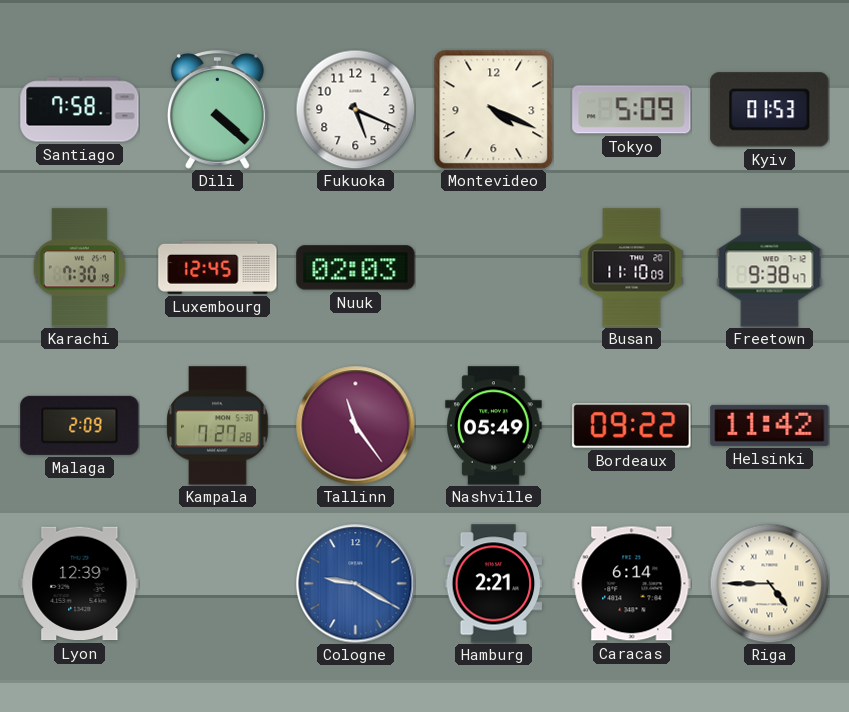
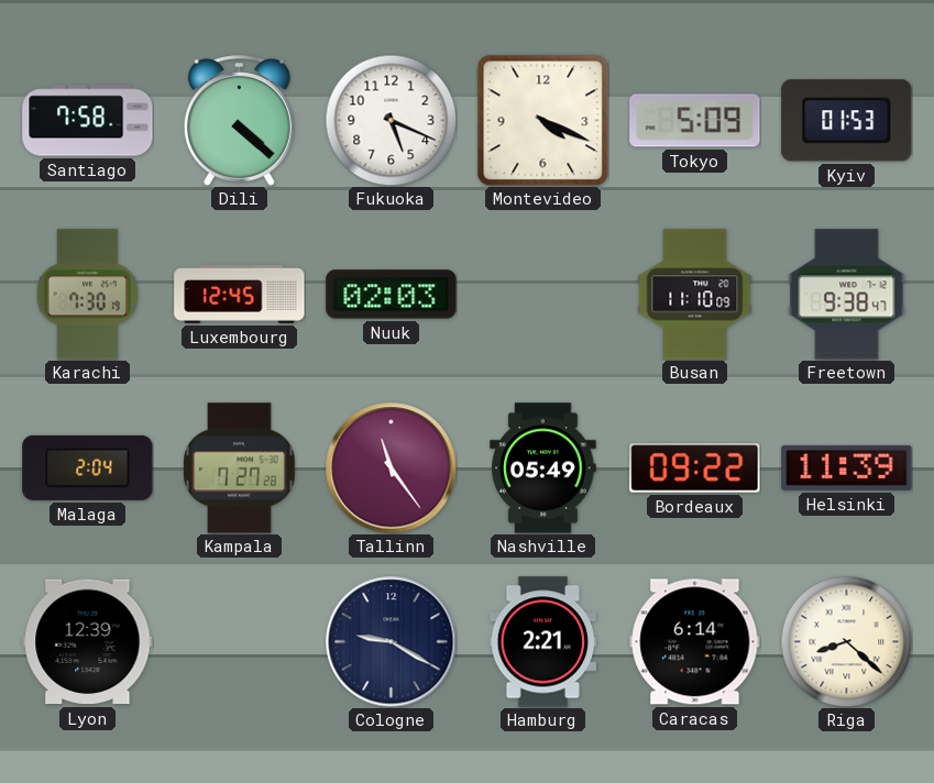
Malaga: 2:09 -> 2:04 (88, 467)
Helsinki: 11:42 -> 11:39 (847, 467)
Cologne dial: blue -> navy (392, 642)
Riga: 4:45 -> 8:22 (846, 641)
